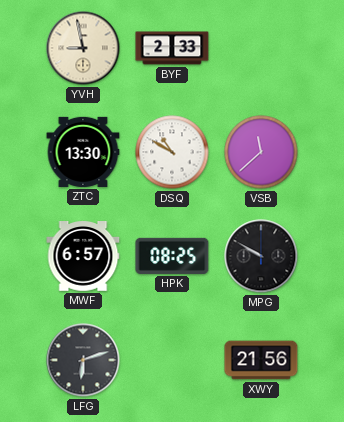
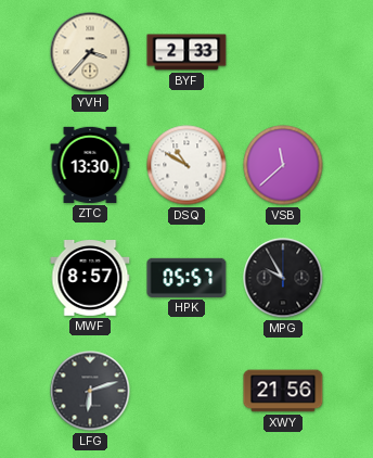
YVH: 8:58 -> 3:37 (90, 52)
MWF: 6:57 -> 8:57 (90, 278)
HPK: 08:25 -> 05:57 (186, 278)
MPG: 9:50 -> 9:55 (283, 278)
